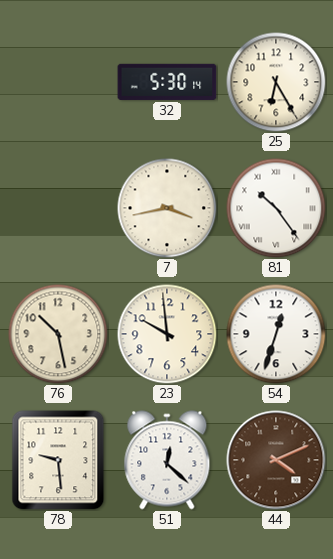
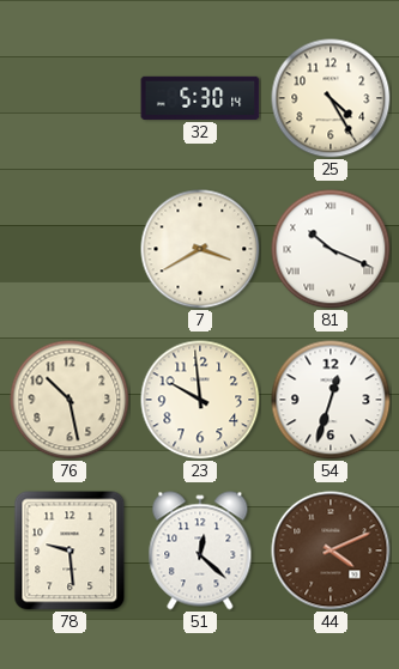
25: 6:25 -> 4:25 (331, 98)
7: 3:43 -> 3:40 (200, 249)
81: 10:24 -> 10:19 (331, 249)
